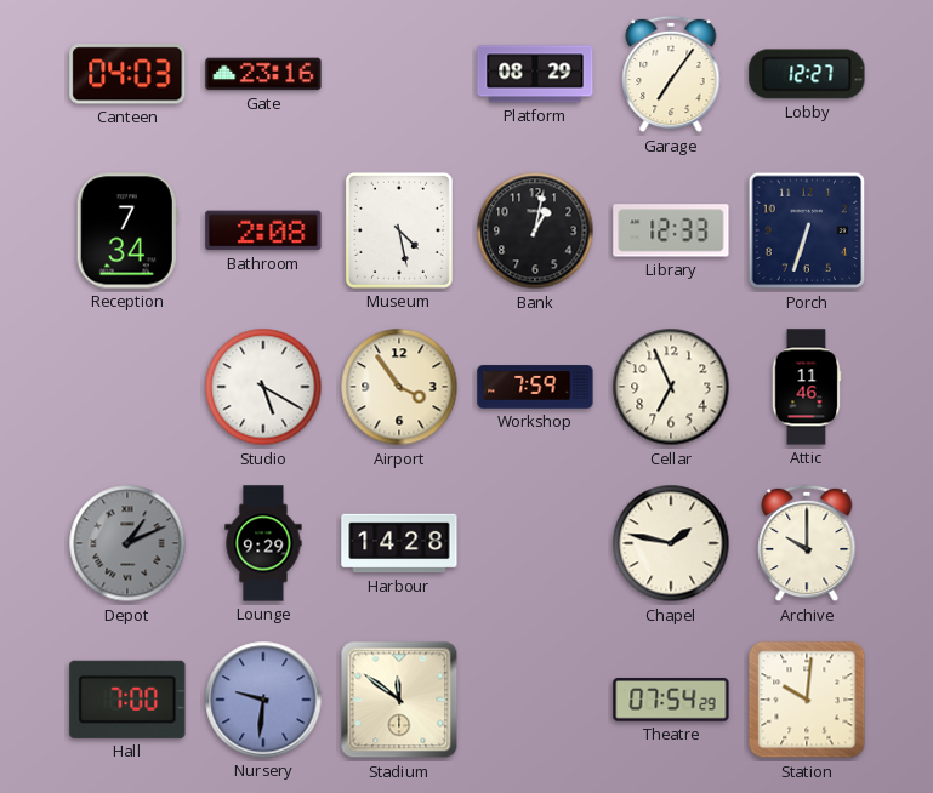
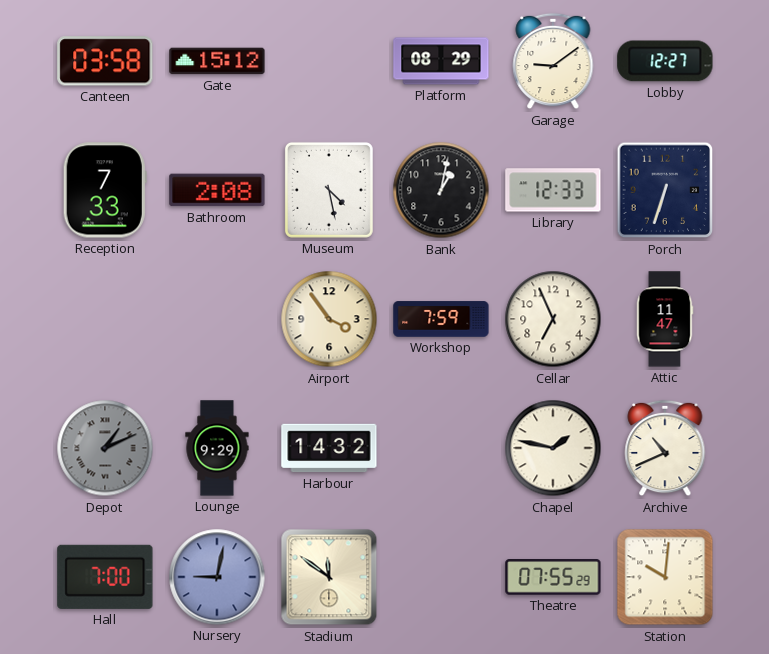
Canteen: 04:03 -> 03:58 (105, 61)
Gate: 23:16 -> 15:12 (217, 61)
Garage: 7:06 -> 9:09 (553, 61)
Reception: 7:34 -> 7:33 (105, 190)
Studio: 5:20 -> none (263, 387)
Attic: 11:46 -> 11:47 (665, 319)
Harbour: 14:28 -> 14:32 (329, 448)
Archive: 10:00 -> 10:41 (665, 448)
Nursery: 9:31 -> 9:02 (217, 577)
Theatre: 07:54 -> 07:55 (553, 577)
